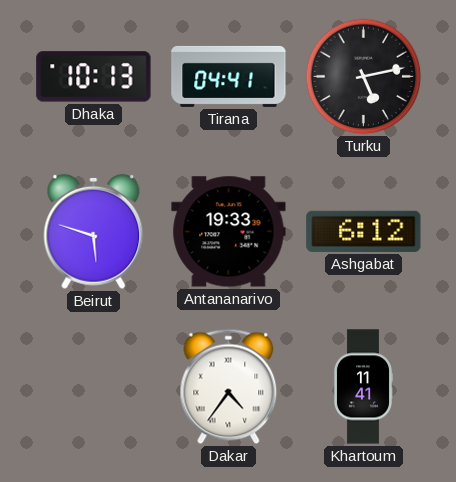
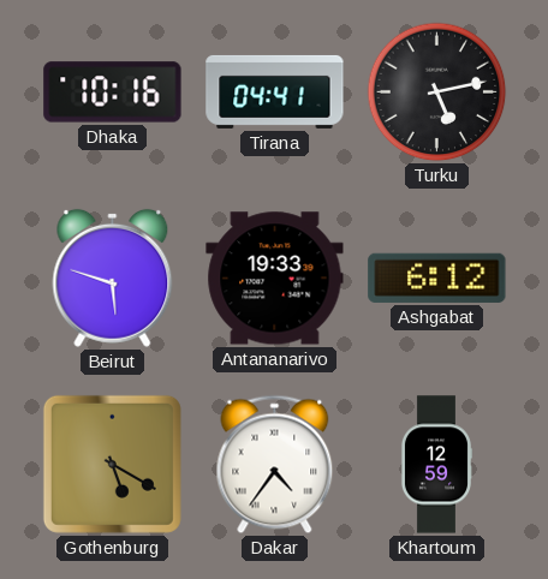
Dhaka: 10:13 -> 10:16 (113, 92)
Gothenburg: none -> 5:20 (112, 464)
Khartoum: 11:41 -> 12:59 (435, 465)
